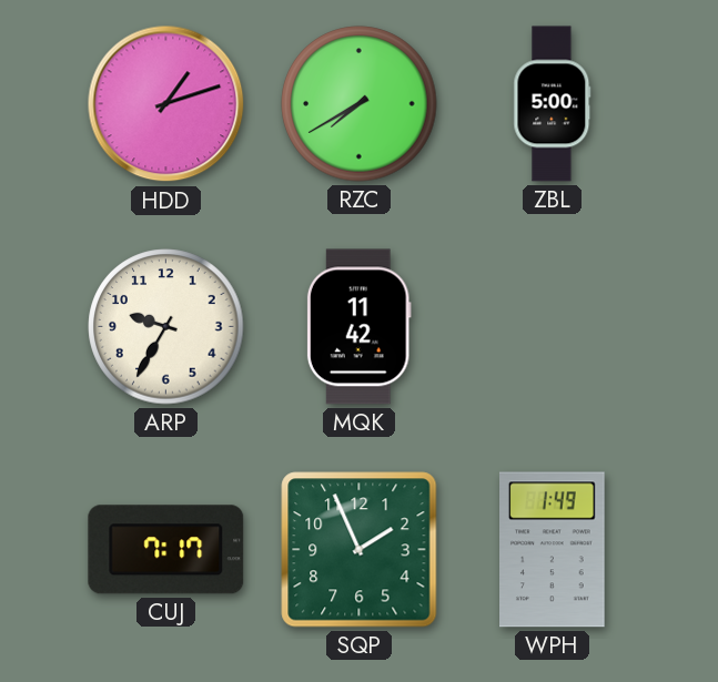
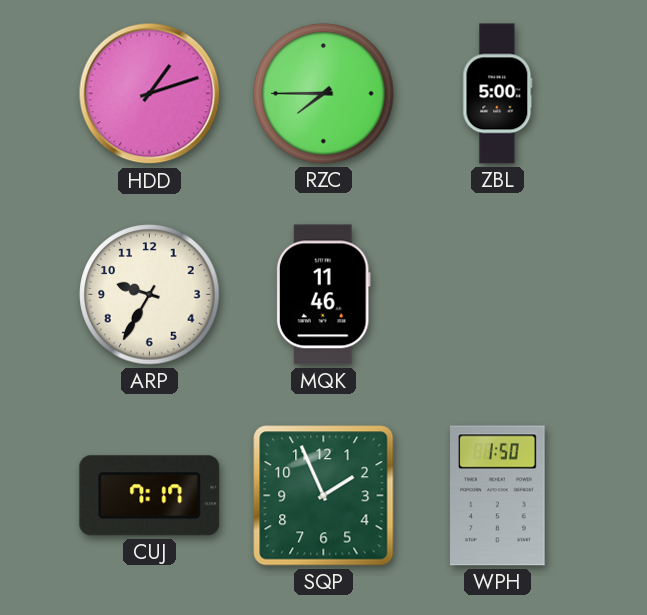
RZC: 7:40 -> 7:45 (324, 94)
MQK: 11:42 -> 11:46 (323, 295)
WPH: 1:49 -> 1:50 (498, 496)
